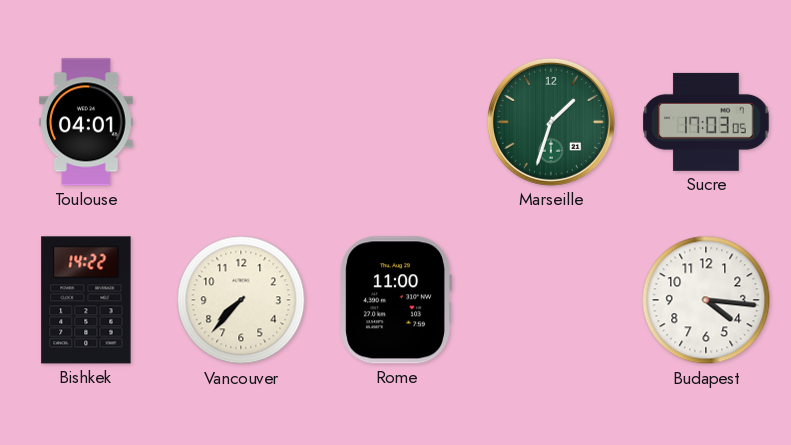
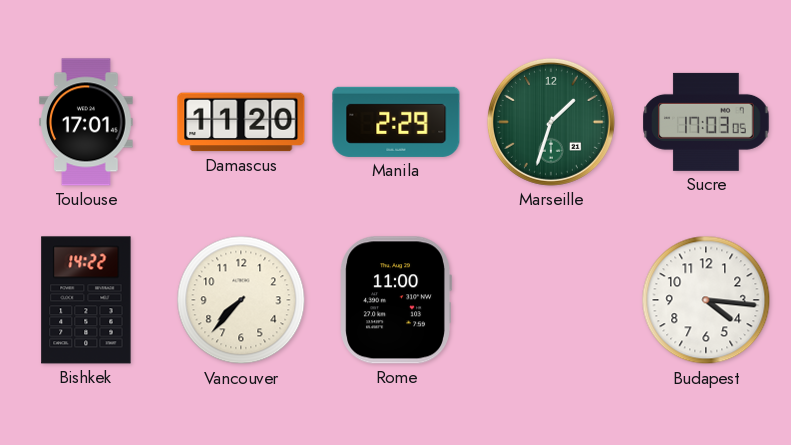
Toulouse: 04:01 -> 17:01 (87, 122)
Damascus: none -> 11:20 (241, 122)
Manila: none -> 2:29 (396, 122)
